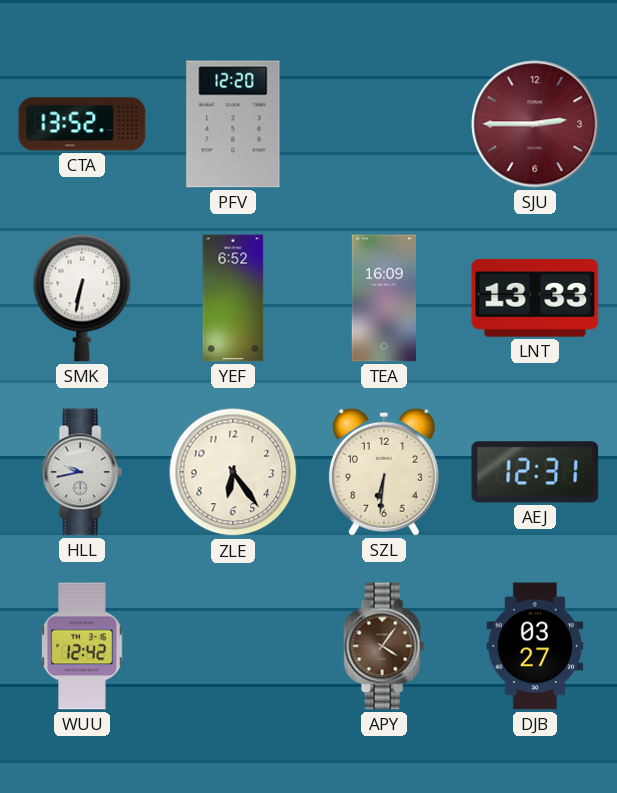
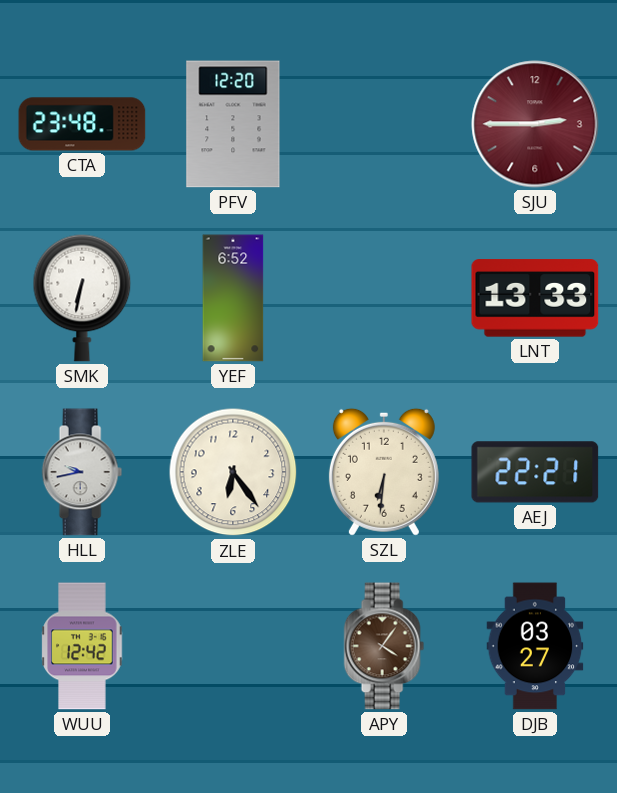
CTA: 13:52 -> 23:48 (82, 124)
TEA: 16:09 -> none (383, 298)
AEJ: 12:31 -> 22:21 (535, 472)
